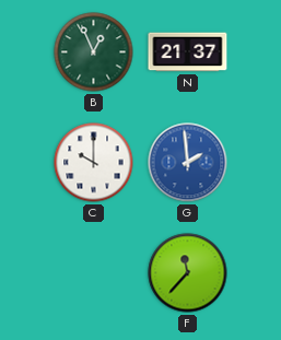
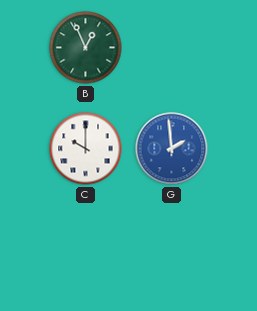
N: 21:37 -> none (188, 52)
F: 11:37 -> none (188, 273)
